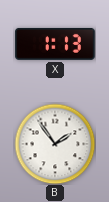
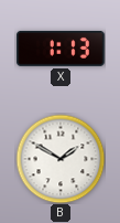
B: 1:54 -> 1:50 (61, 159)
